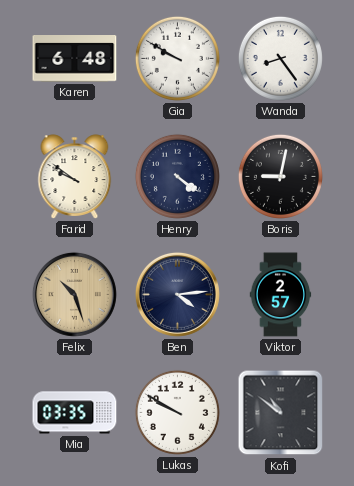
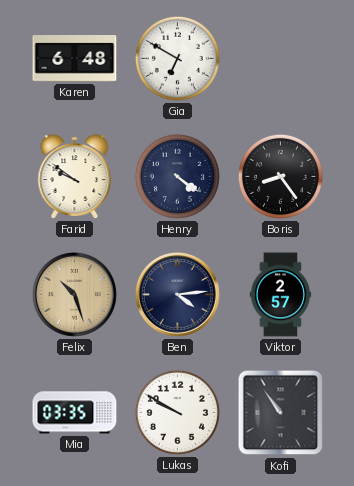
Gia: 9:50 -> 6:50 (177, 58)
Wanda: 8:24 -> none (280, 58)
Boris: 9:02 -> 8:24 (280, 176)
Kofi: 10:51 -> 10:54 (281, 413)
